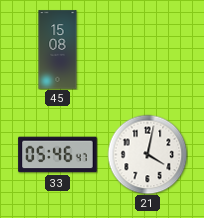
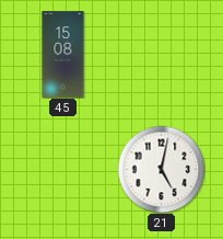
33: 05:46 -> none (58, 155)
21: 4:02 -> 5:02 (161, 169)
